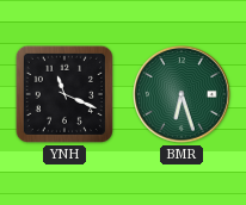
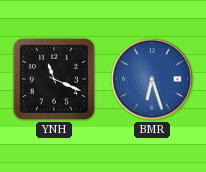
BMR dial: green -> blue (152, 79)
